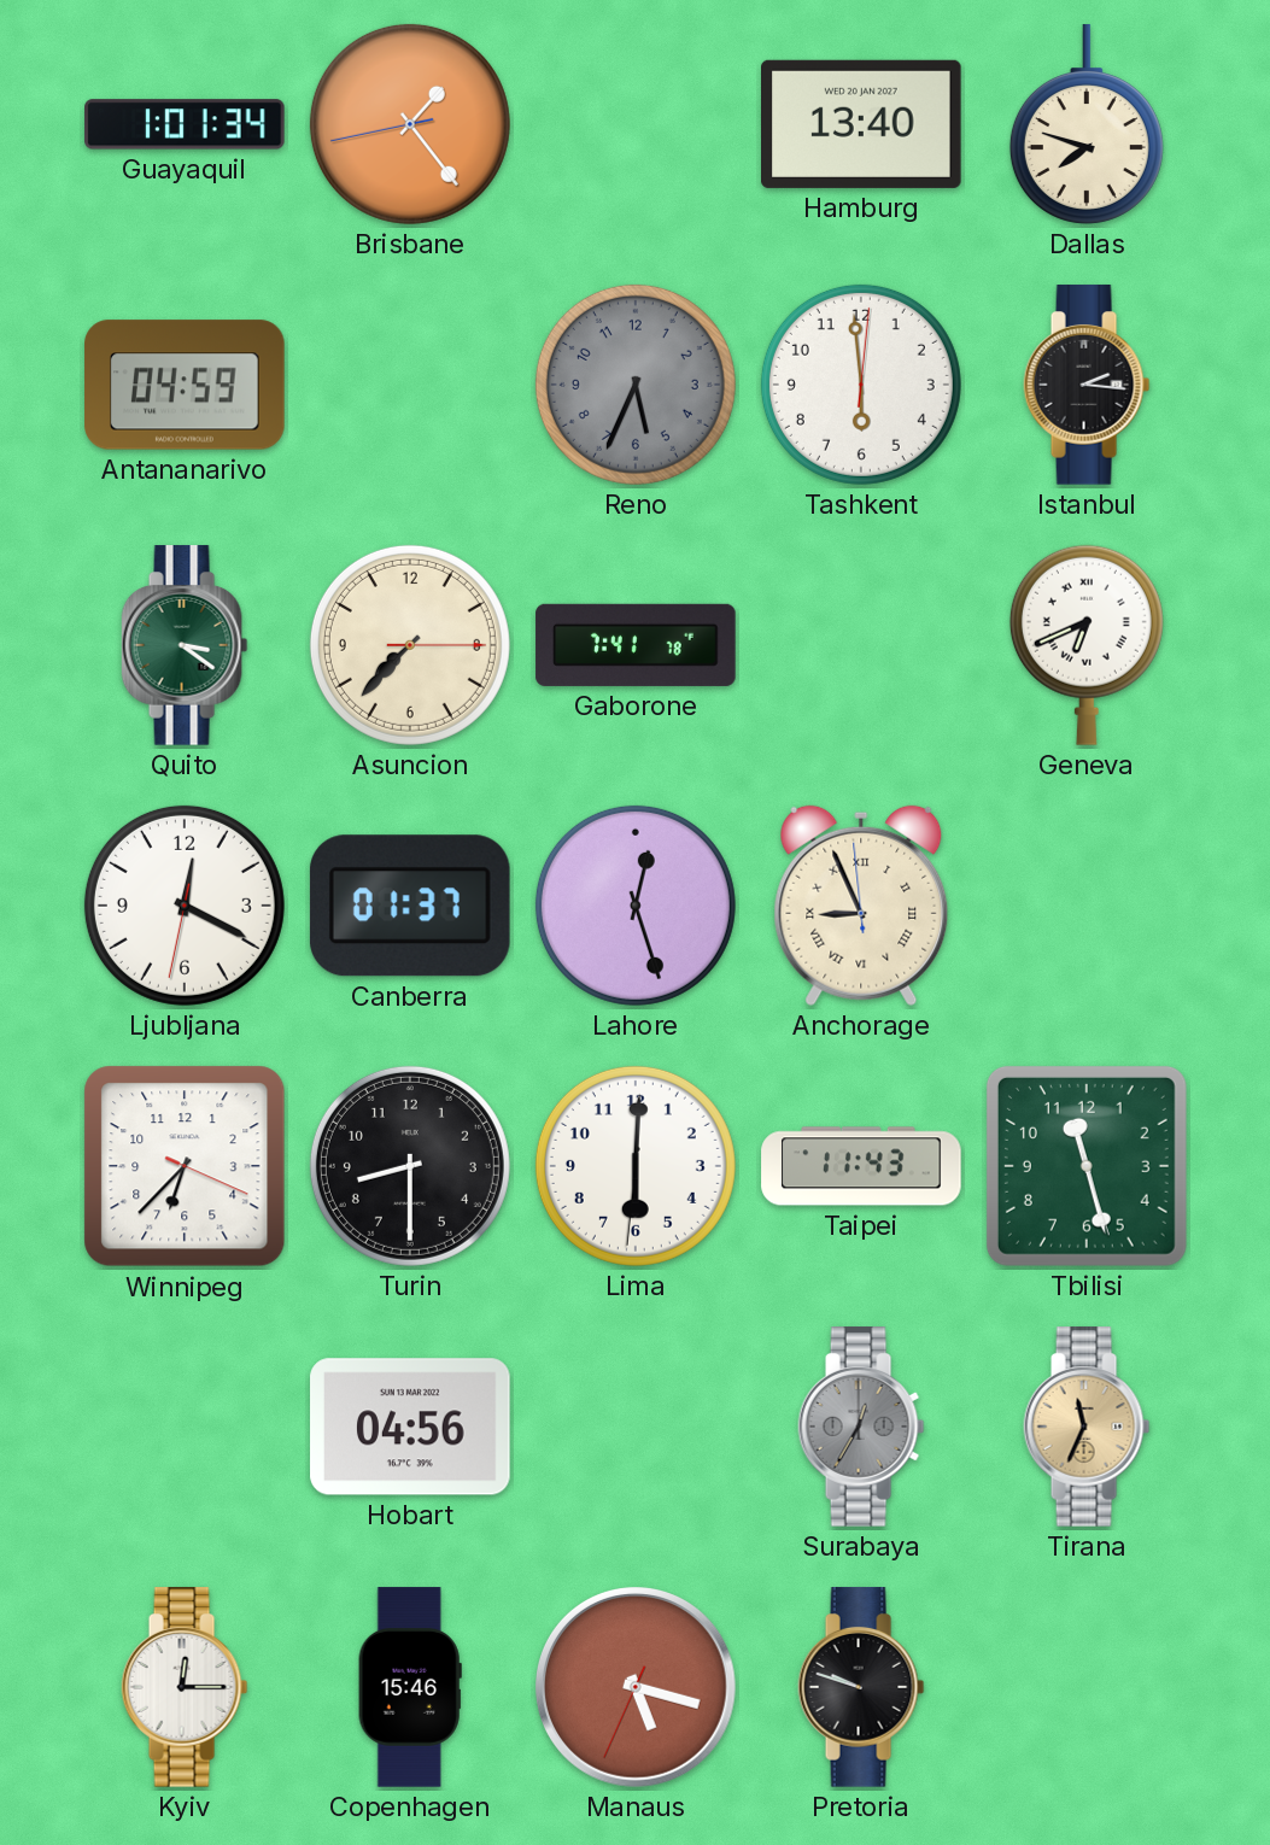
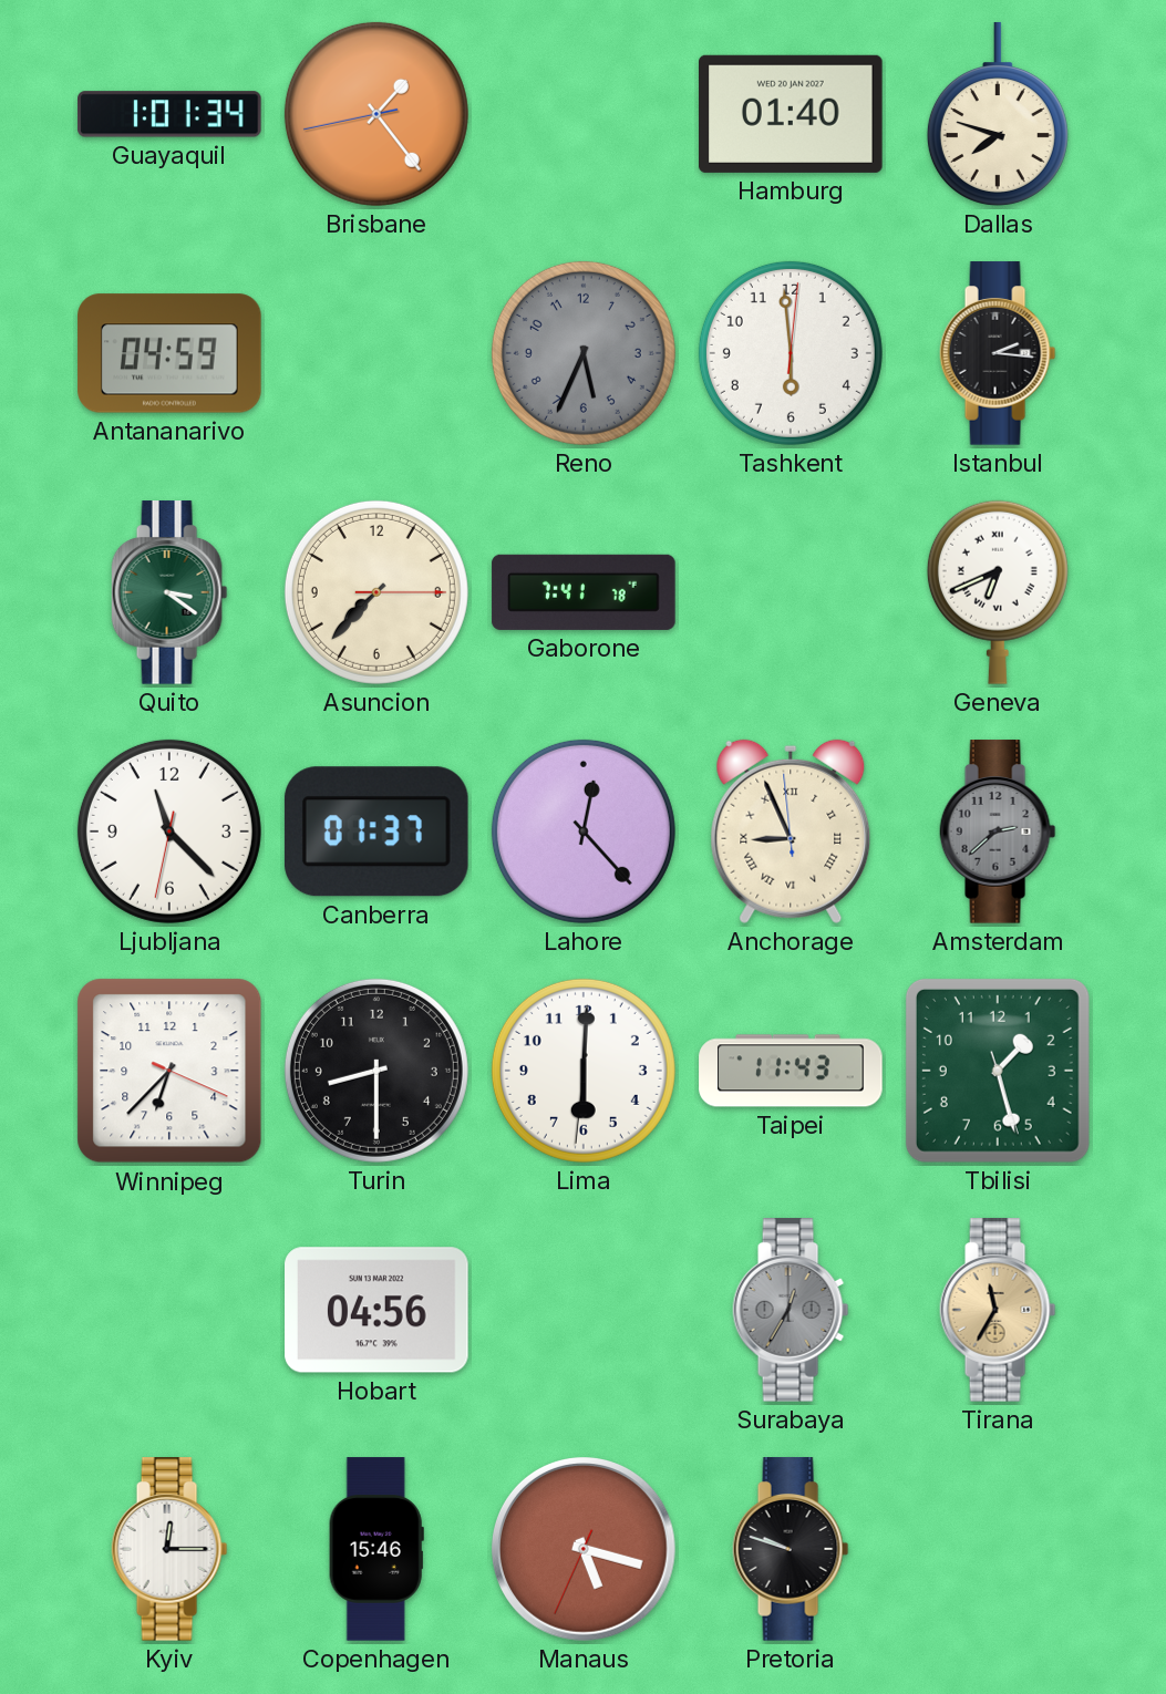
Hamburg: 13:40 -> 01:40 (792, 114)
Ljubljana: 12:19 -> 11:22 (169, 831)
Lahore: 12:27 -> 12:23 (584, 831)
Amsterdam: none -> 2:38 (998, 831)
Tbilisi: 11:27 -> 1:27 (998, 1071)
Tirana: 11:34 -> 11:35 (998, 1310)
